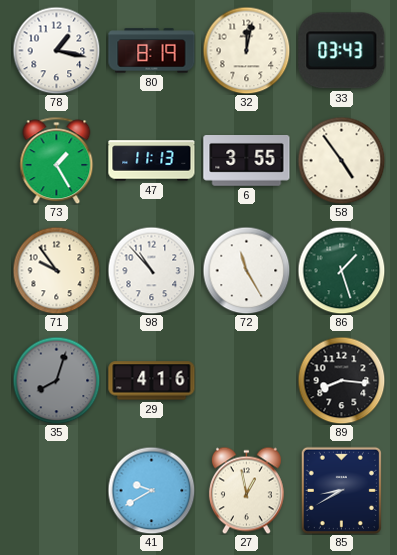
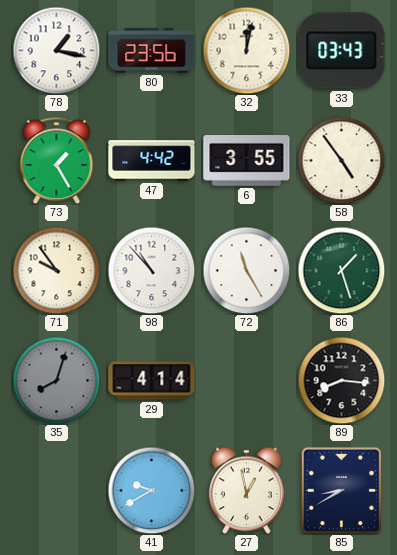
80: 8:19 -> 23:56 (152, 51)
47: 11:13 -> 4:42 (152, 161)
29: 4:16 -> 4:14 (152, 381)
